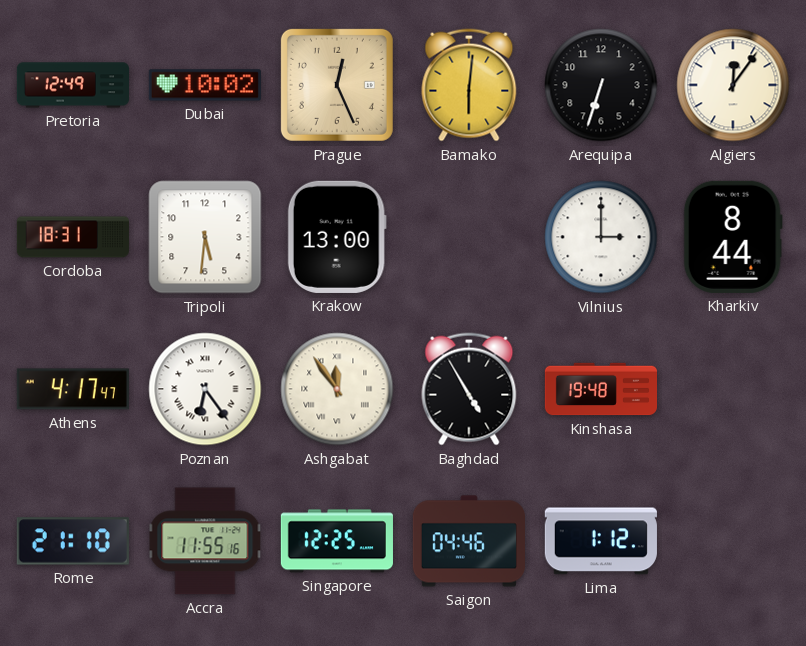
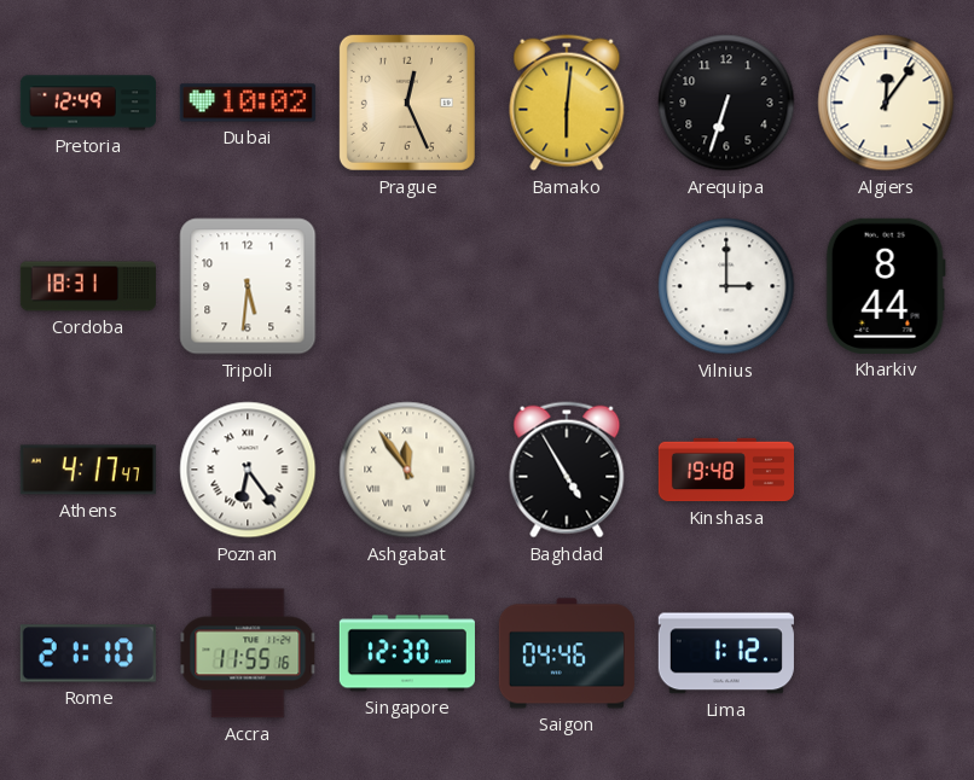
Krakow: 13:00 -> none (337, 237)
Singapore: 12:25 -> 12:30 (407, 653)
